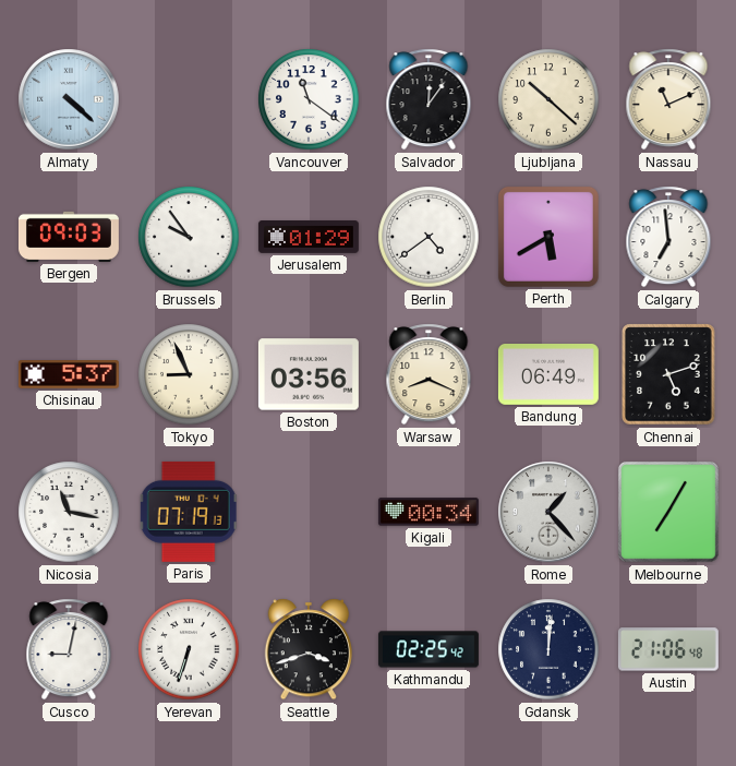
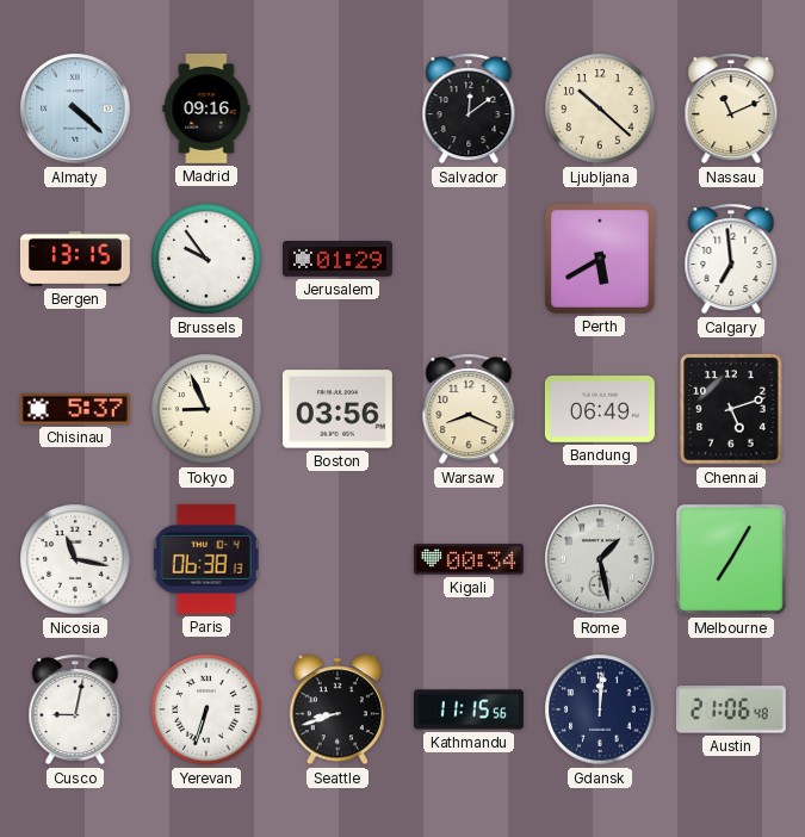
Madrid: none -> 09:16 (206, 108)
Vancouver: 11:21 -> none (309, 99)
Salvador: 12:06 -> 12:09 (469, 108)
Bergen: 09:03 -> 13:15 (75, 259)
Berlin: 4:39 -> none (429, 237)
Paris: 07:19 -> 06:38 (206, 559)
Rome: 1:23 -> 1:28 (600, 559)
Seattle: 3:42 -> 8:42 (336, 709)
Kathmandu: 02:25 -> 11:15 (469, 709)
